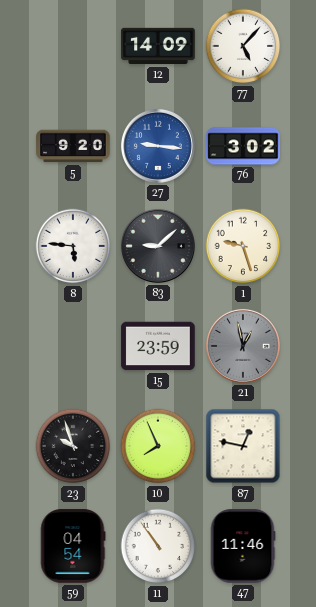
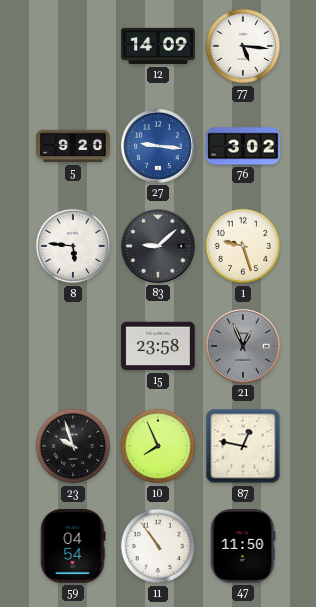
77: 5:07 -> 5:16 (243, 46)
15: 23:59 -> 23:58 (158, 346)
21: 12:58 -> 12:56 (243, 346)
47: 11:46 -> 11:50 (243, 546)
